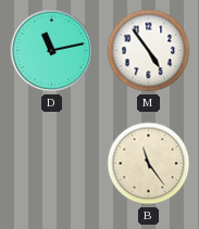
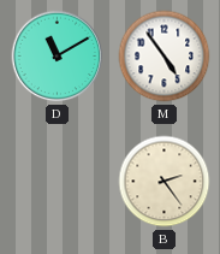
D: 11:13 -> 11:10 (58, 57)
B: 11:24 -> 2:24 (165, 182)
